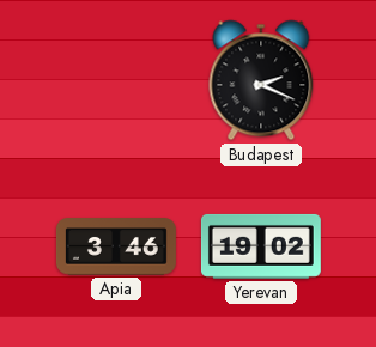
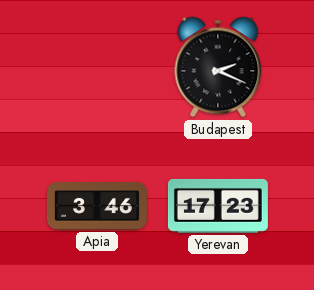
Yerevan: 19:02 -> 17:23 (218, 206)
